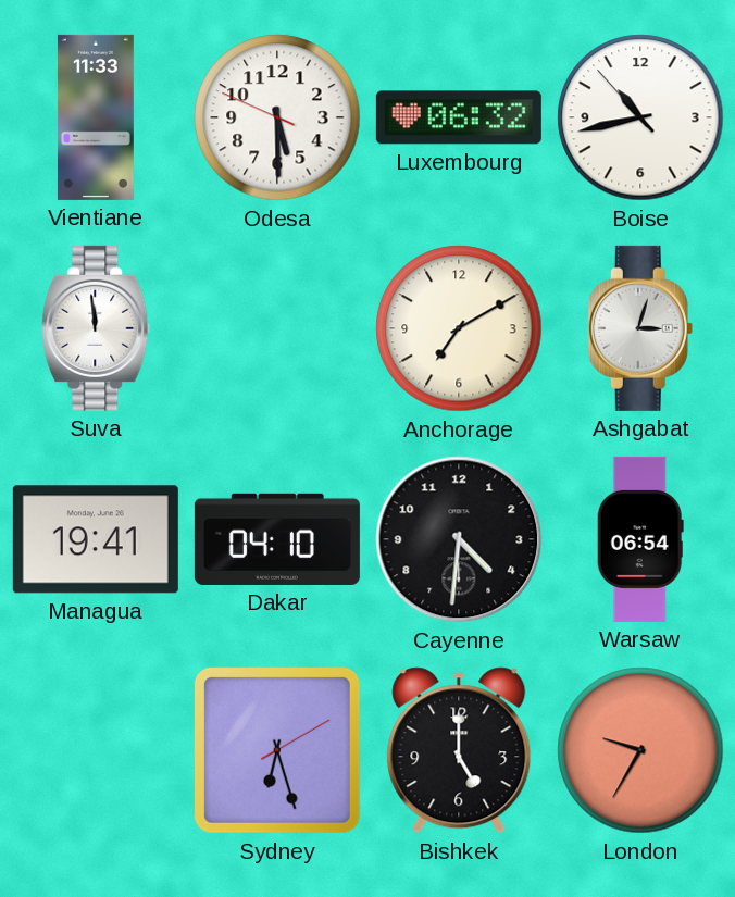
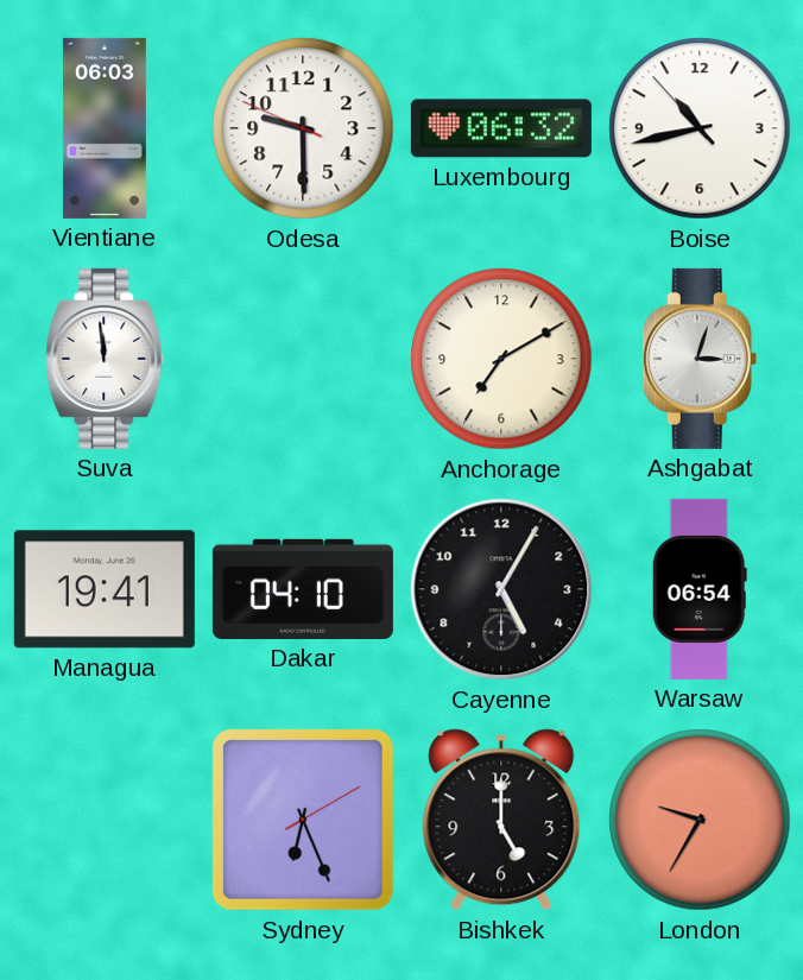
Vientiane: 11:33 -> 06:03 (105, 128)
Odesa: 5:29 -> 9:29 (303, 128)
Cayenne: 4:31 -> 5:05 (501, 589)
Sydney: 6:27 -> 6:26 (303, 820)
